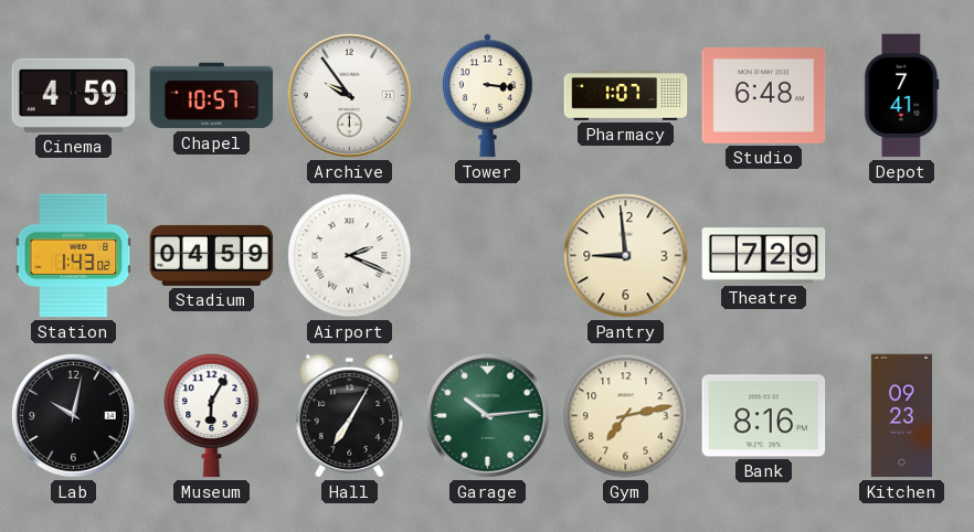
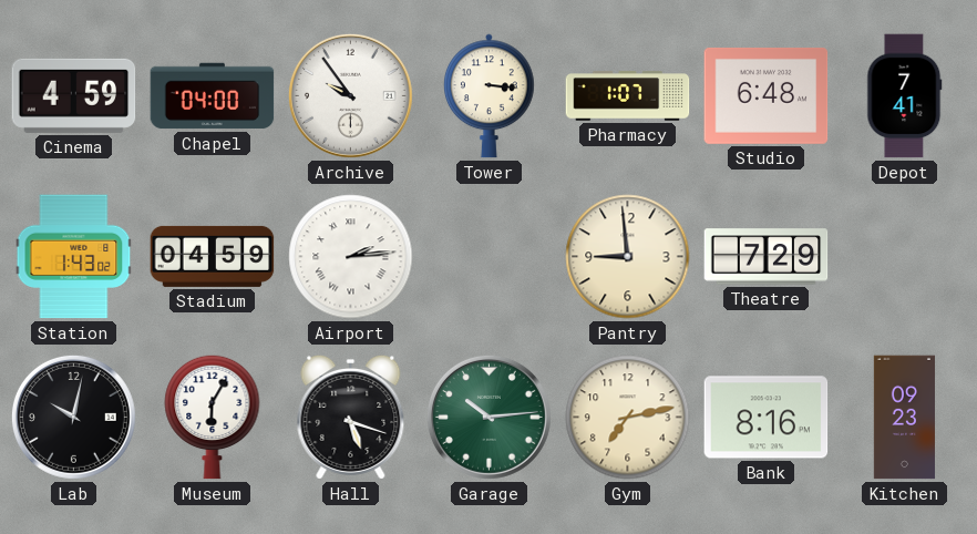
Chapel: 10:57 -> 04:00 (213, 96)
Airport: 2:19 -> 2:14 (351, 257)
Hall: 7:05 -> 5:18 (351, 417)
